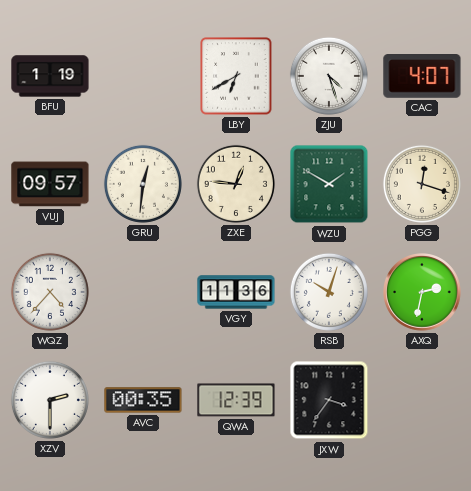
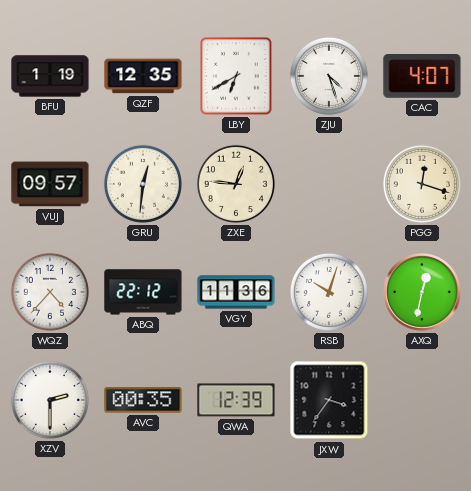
QZF: none -> 12:35 (143, 76)
WZU: 1:50 -> none (329, 184)
ABQ: none -> 22:12 (143, 292)
AXQ: 2:32 -> 12:32 (422, 292)
